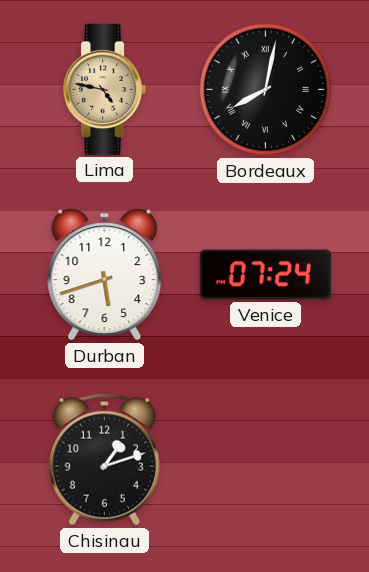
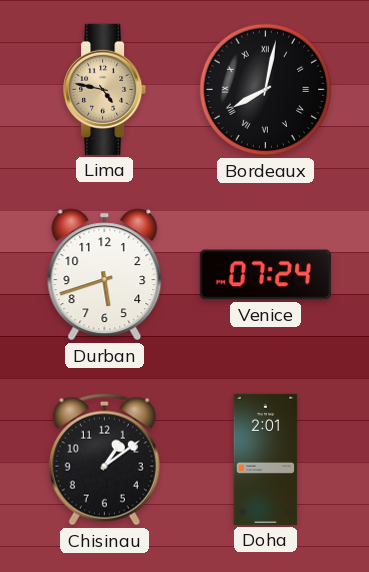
Chisinau: 1:12 -> 1:09 (104, 460)
Doha: none -> 2:01 (266, 459)
